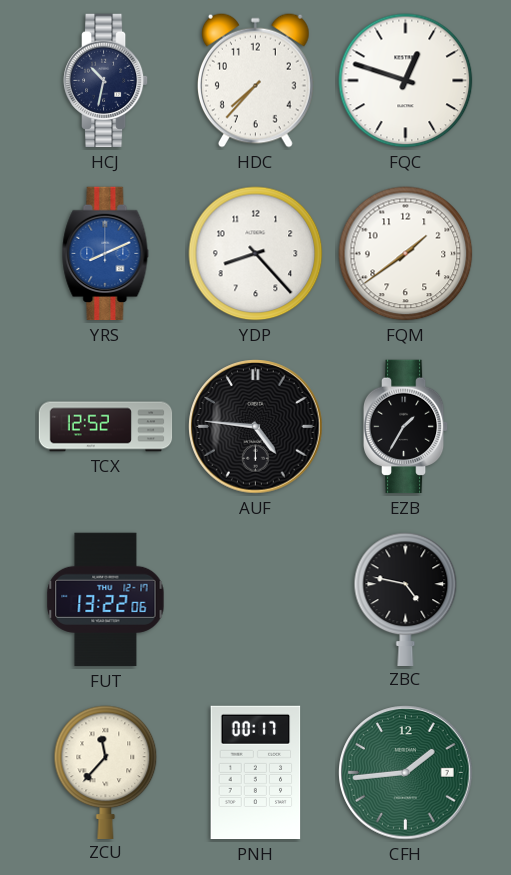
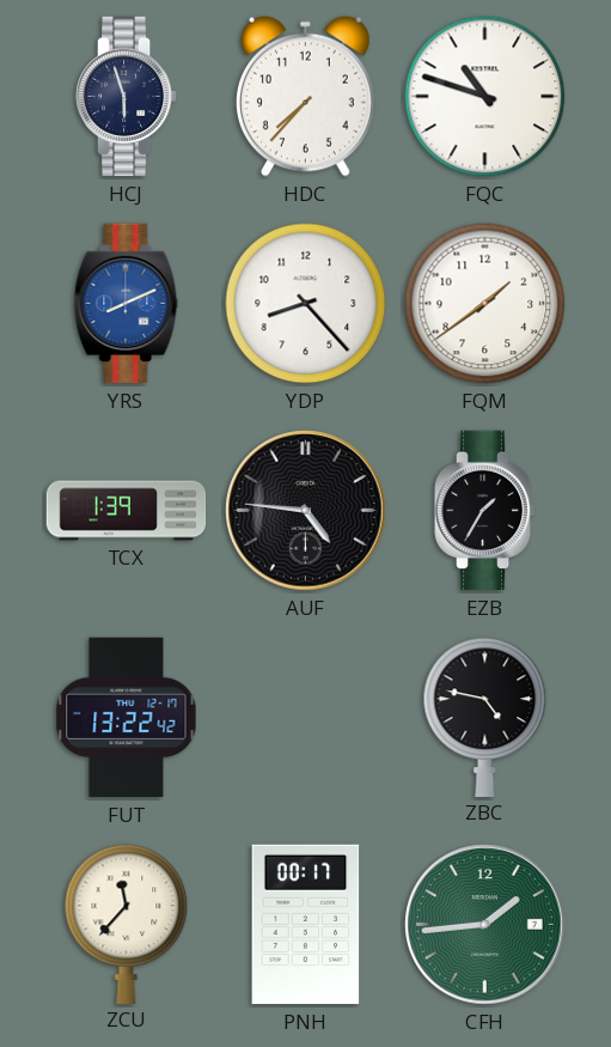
HCJ: 10:32 -> 5:57 (127, 97)
FQC: 12:48 -> 10:48 (485, 97)
TCX: 12:52 -> 1:39 (127, 511)
FUT: 13:22:06 -> 13:22:42 (127, 718)
